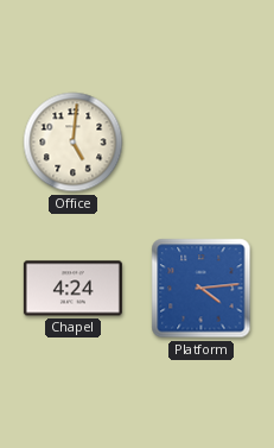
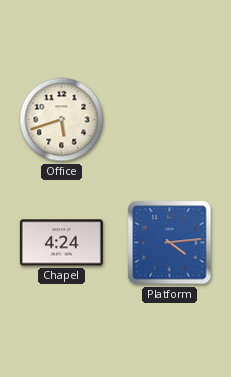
Office: 5:01 -> 5:42 (62, 120)
